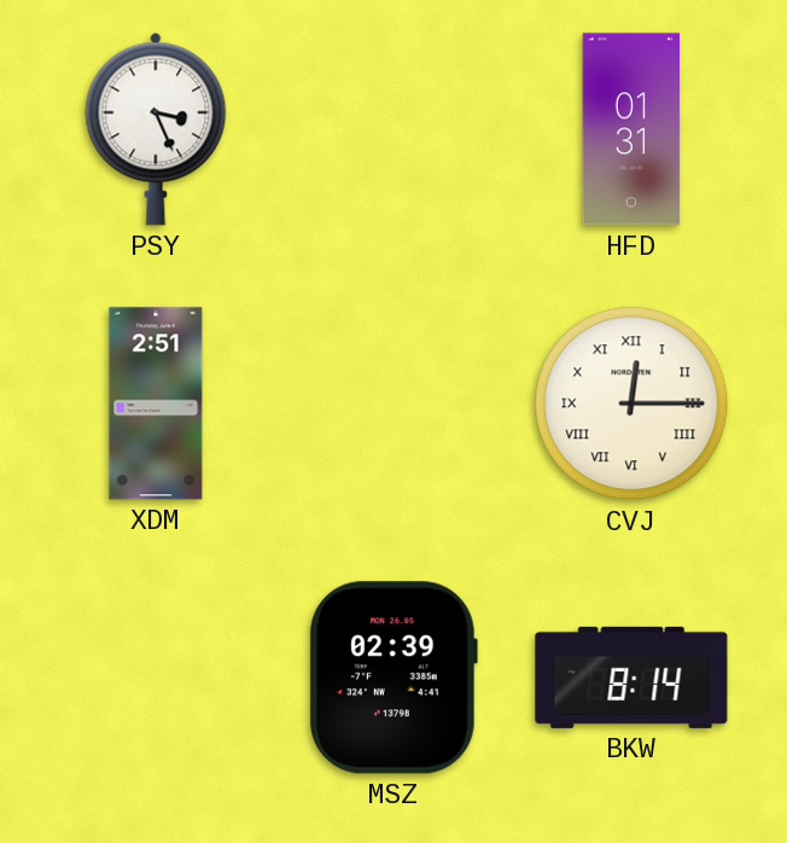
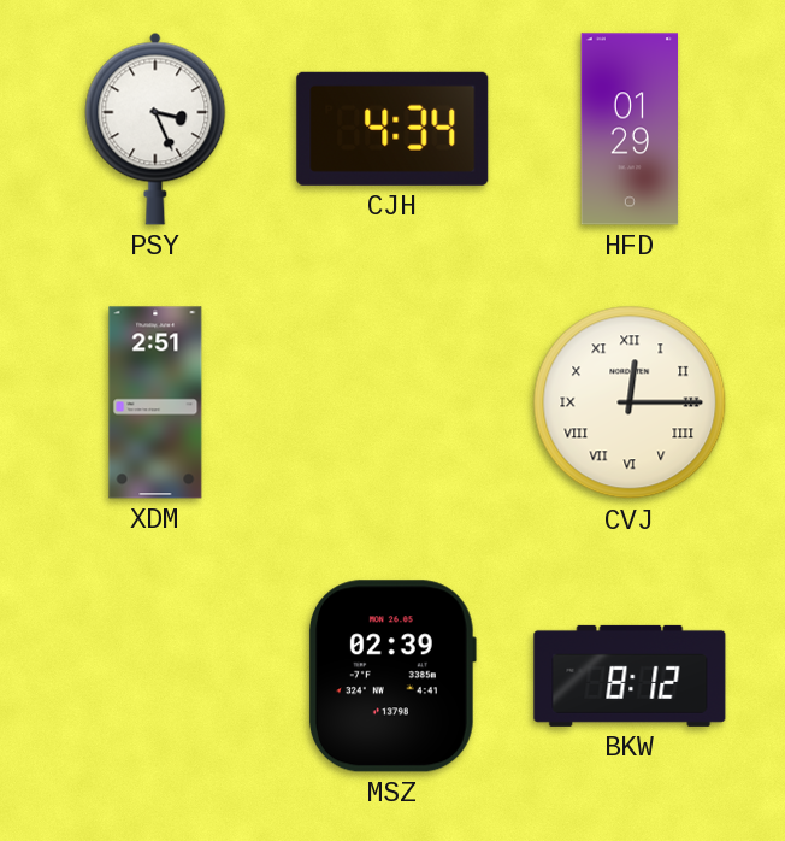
CJH: none -> 4:34 (392, 129)
HFD: 01:31 -> 01:29 (630, 129)
BKW: 8:14 -> 8:12 (630, 676)
